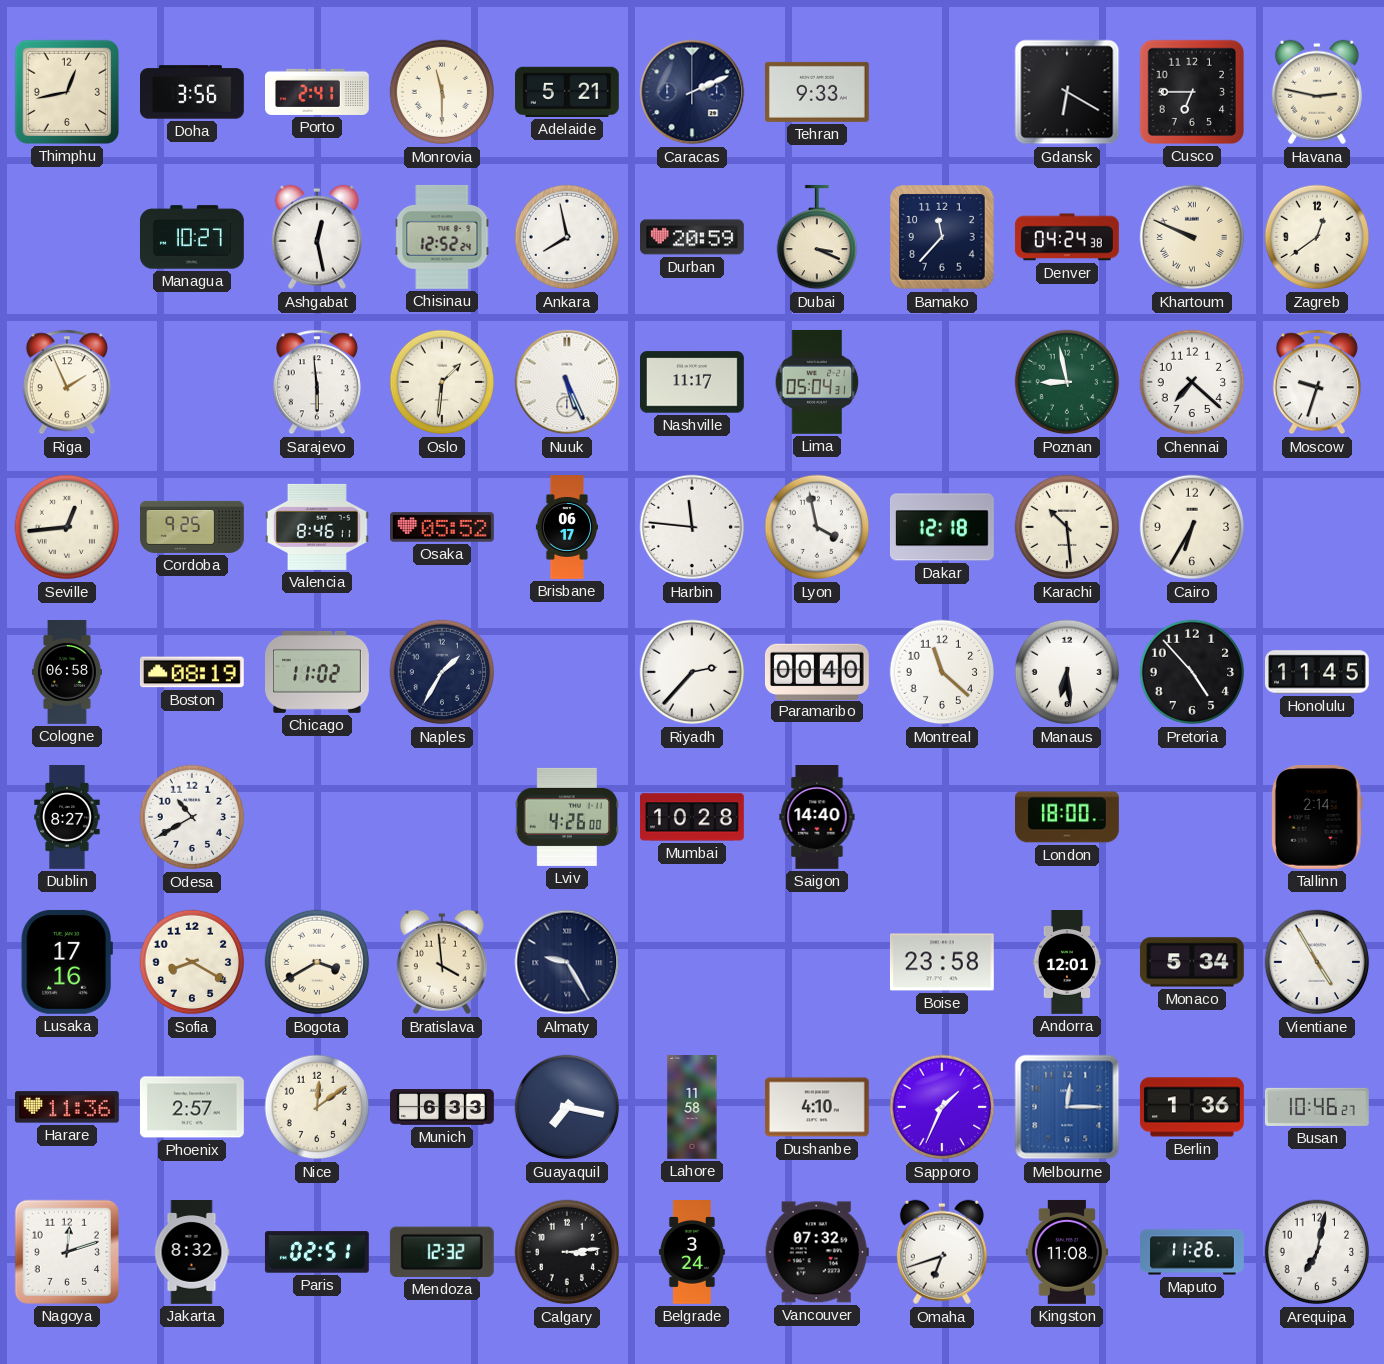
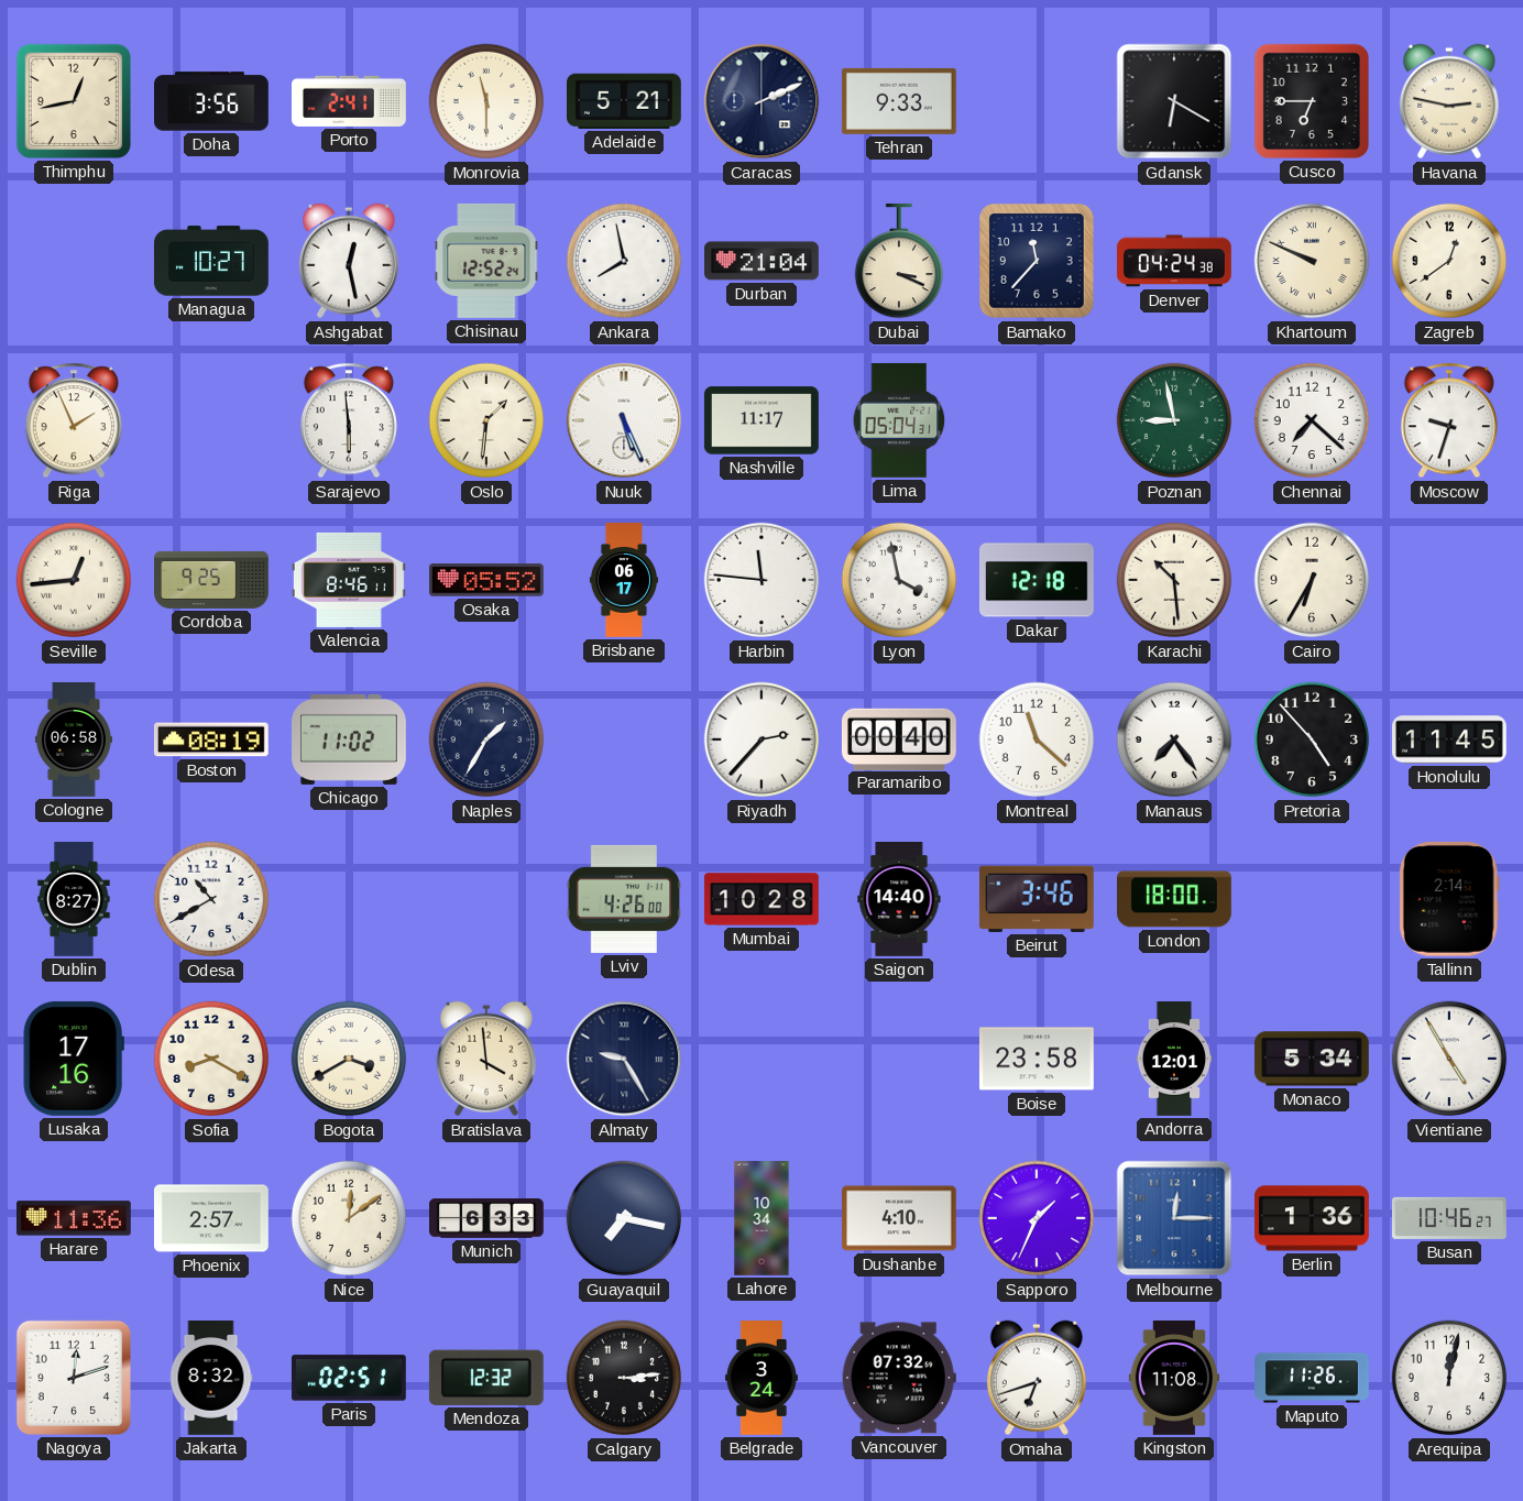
Durban: 20:59 -> 21:04 (763, 261)
Manaus: 6:29 -> 7:24 (1174, 739)
Beirut: none -> 3:46 (1037, 899)
Lahore: 11:58 -> 10:34 (761, 1219)
Arequipa: 7:02 -> 12:02 (1449, 1378)
